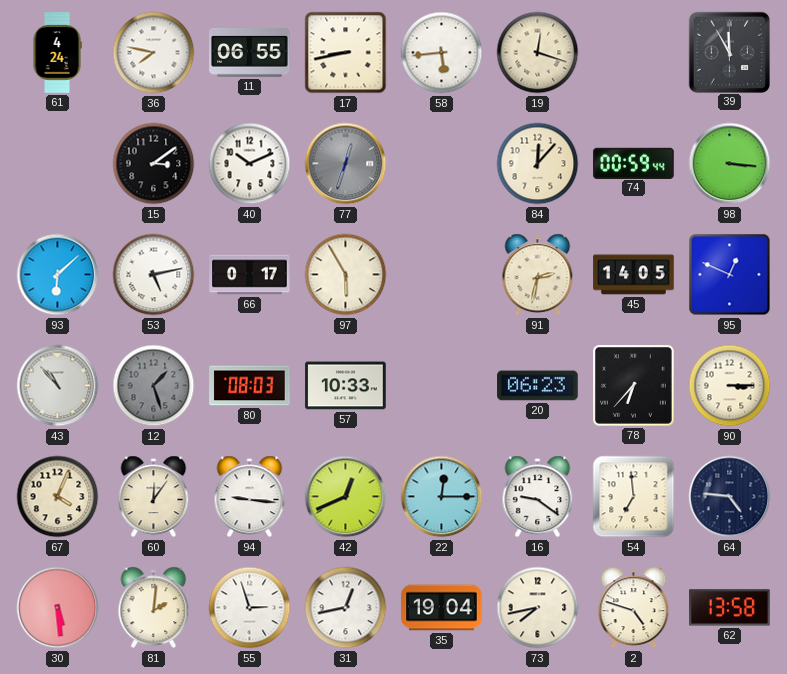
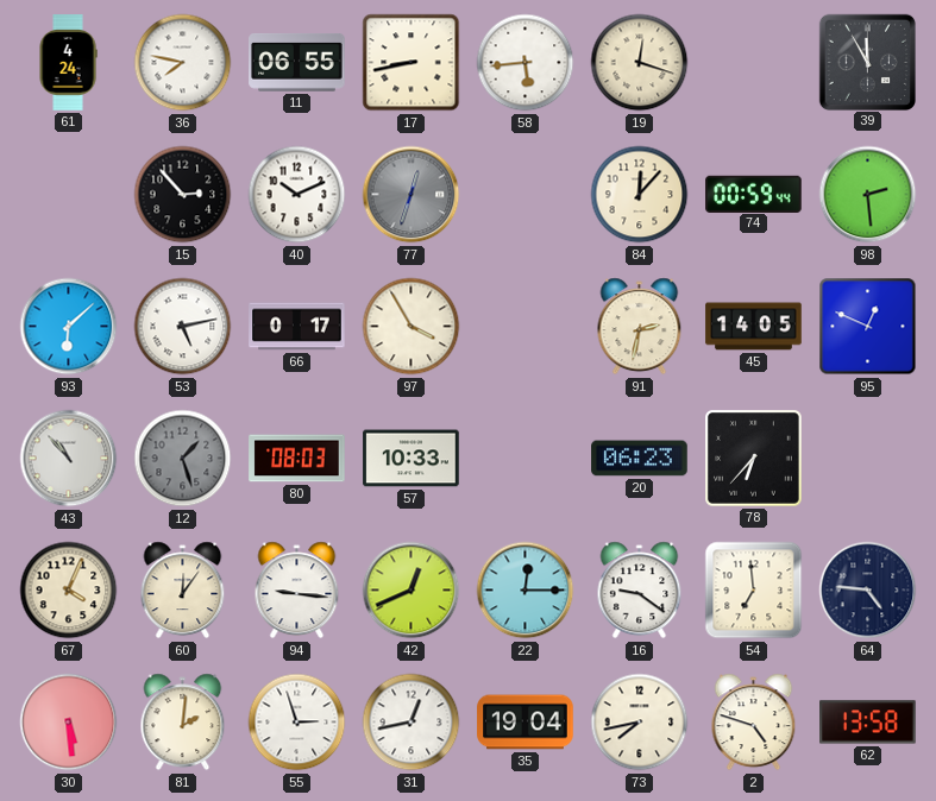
15: 3:09 -> 2:53 (183, 195)
98: 3:16 -> 2:29 (868, 195)
97: 5:55 -> 3:55 (412, 327)
90: 3:15 -> none (730, 386)
